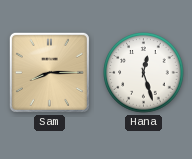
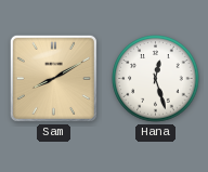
Sam: 8:15 -> 8:10 (53, 78)
